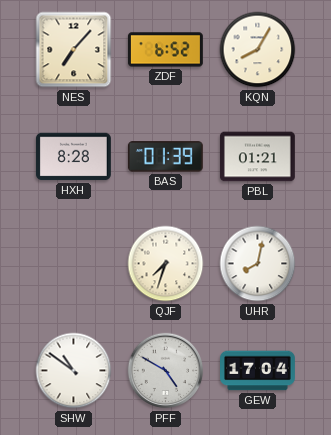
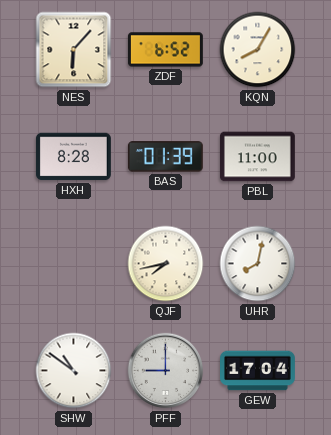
NES: 7:07 -> 6:07 (74, 50)
PBL: 01:21 -> 11:00 (257, 157)
QJF: 7:33 -> 7:43 (166, 264)
PFF: 4:50 -> 9:00 (166, 371)
